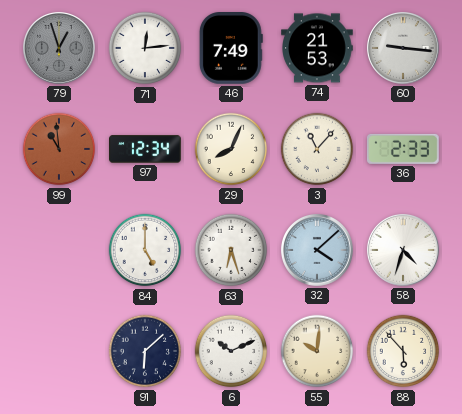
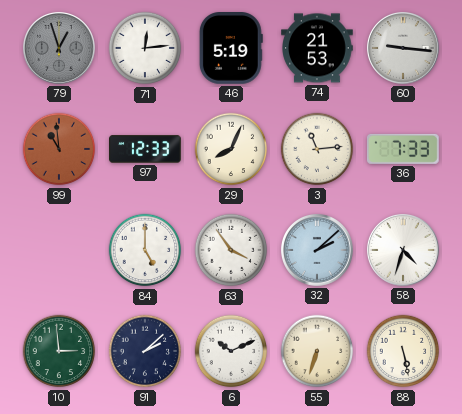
46: 7:49 -> 5:19 (231, 49)
97: 12:34 -> 12:33 (145, 149)
3: 11:07 -> 11:14 (317, 149)
36: 2:33 -> 7:33 (403, 149)
63: 6:27 -> 3:54 (231, 250)
32: 4:08 -> 2:08 (317, 250)
10: none -> 2:59 (59, 351)
91: 6:08 -> 2:08 (145, 351)
55: 10:01 -> 6:33 (317, 351)
88: 5:53 -> 5:28 (403, 351)
